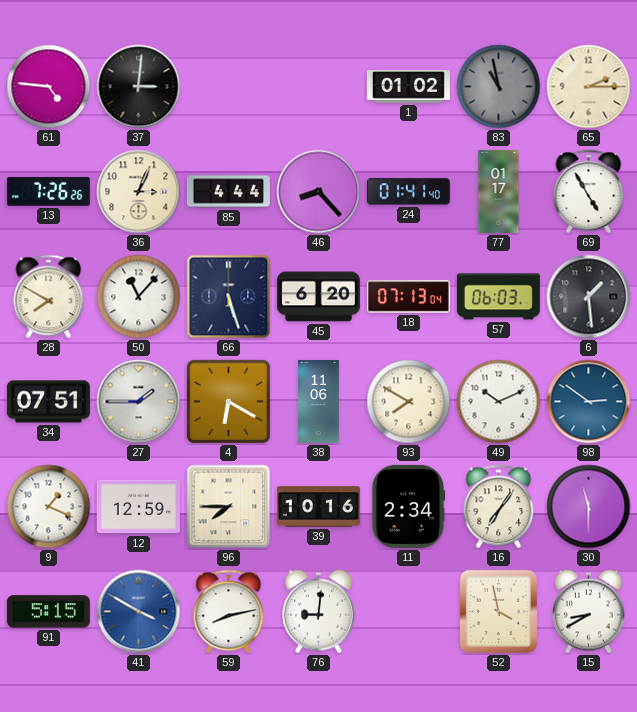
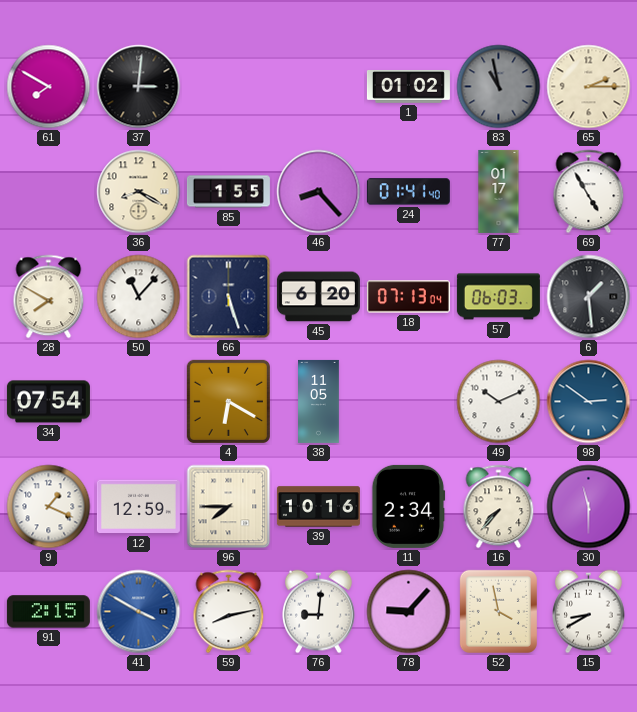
61: 4:46 -> 7:50 (49, 87)
13: 7:26 -> none (48, 191)
36: 3:04 -> 8:20 (139, 192)
85: 4:44 -> 1:55 (228, 192)
34: 07:51 -> 07:54 (48, 402)
27: 1:45 -> none (139, 402)
38: 11:06 -> 11:05 (319, 401)
93: 7:50 -> none (409, 402)
16: 7:06 -> 7:37 (499, 507)
91: 5:15 -> 2:15 (48, 612)
78: none -> 9:07 (409, 612)
